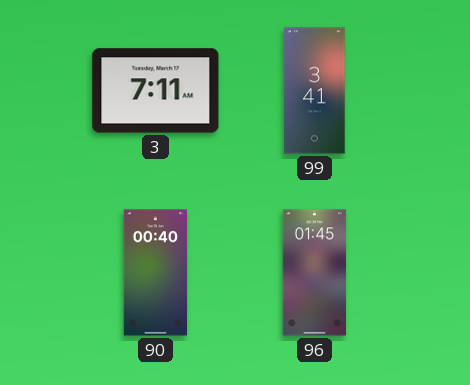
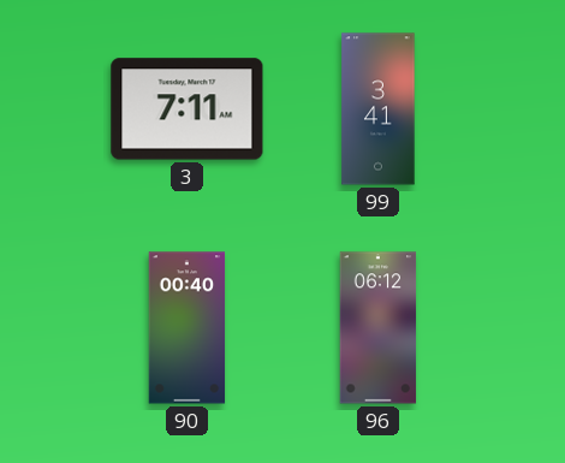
96: 01:45 -> 06:12 (379, 328)
